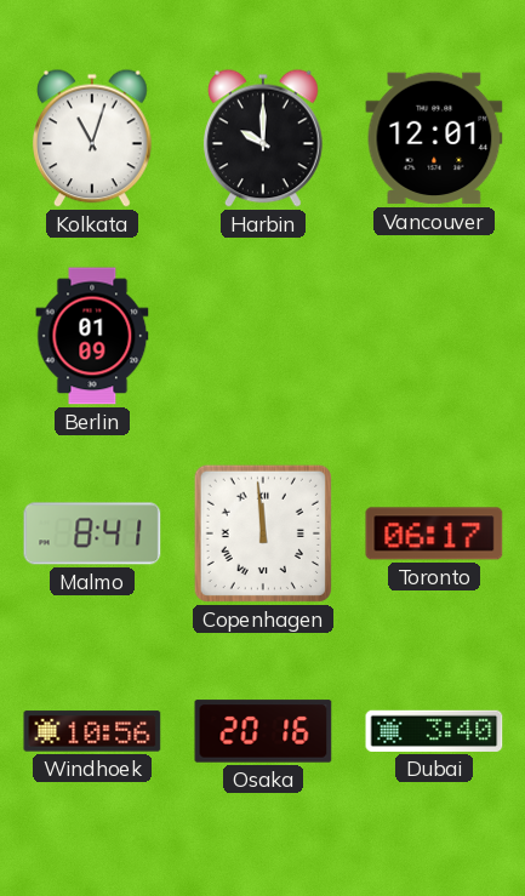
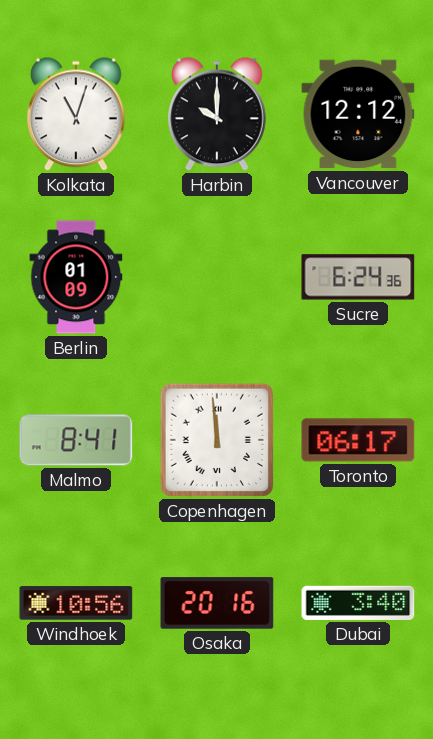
Vancouver: 12:01 -> 12:12 (358, 114)
Sucre: none -> 6:24 (358, 277)
